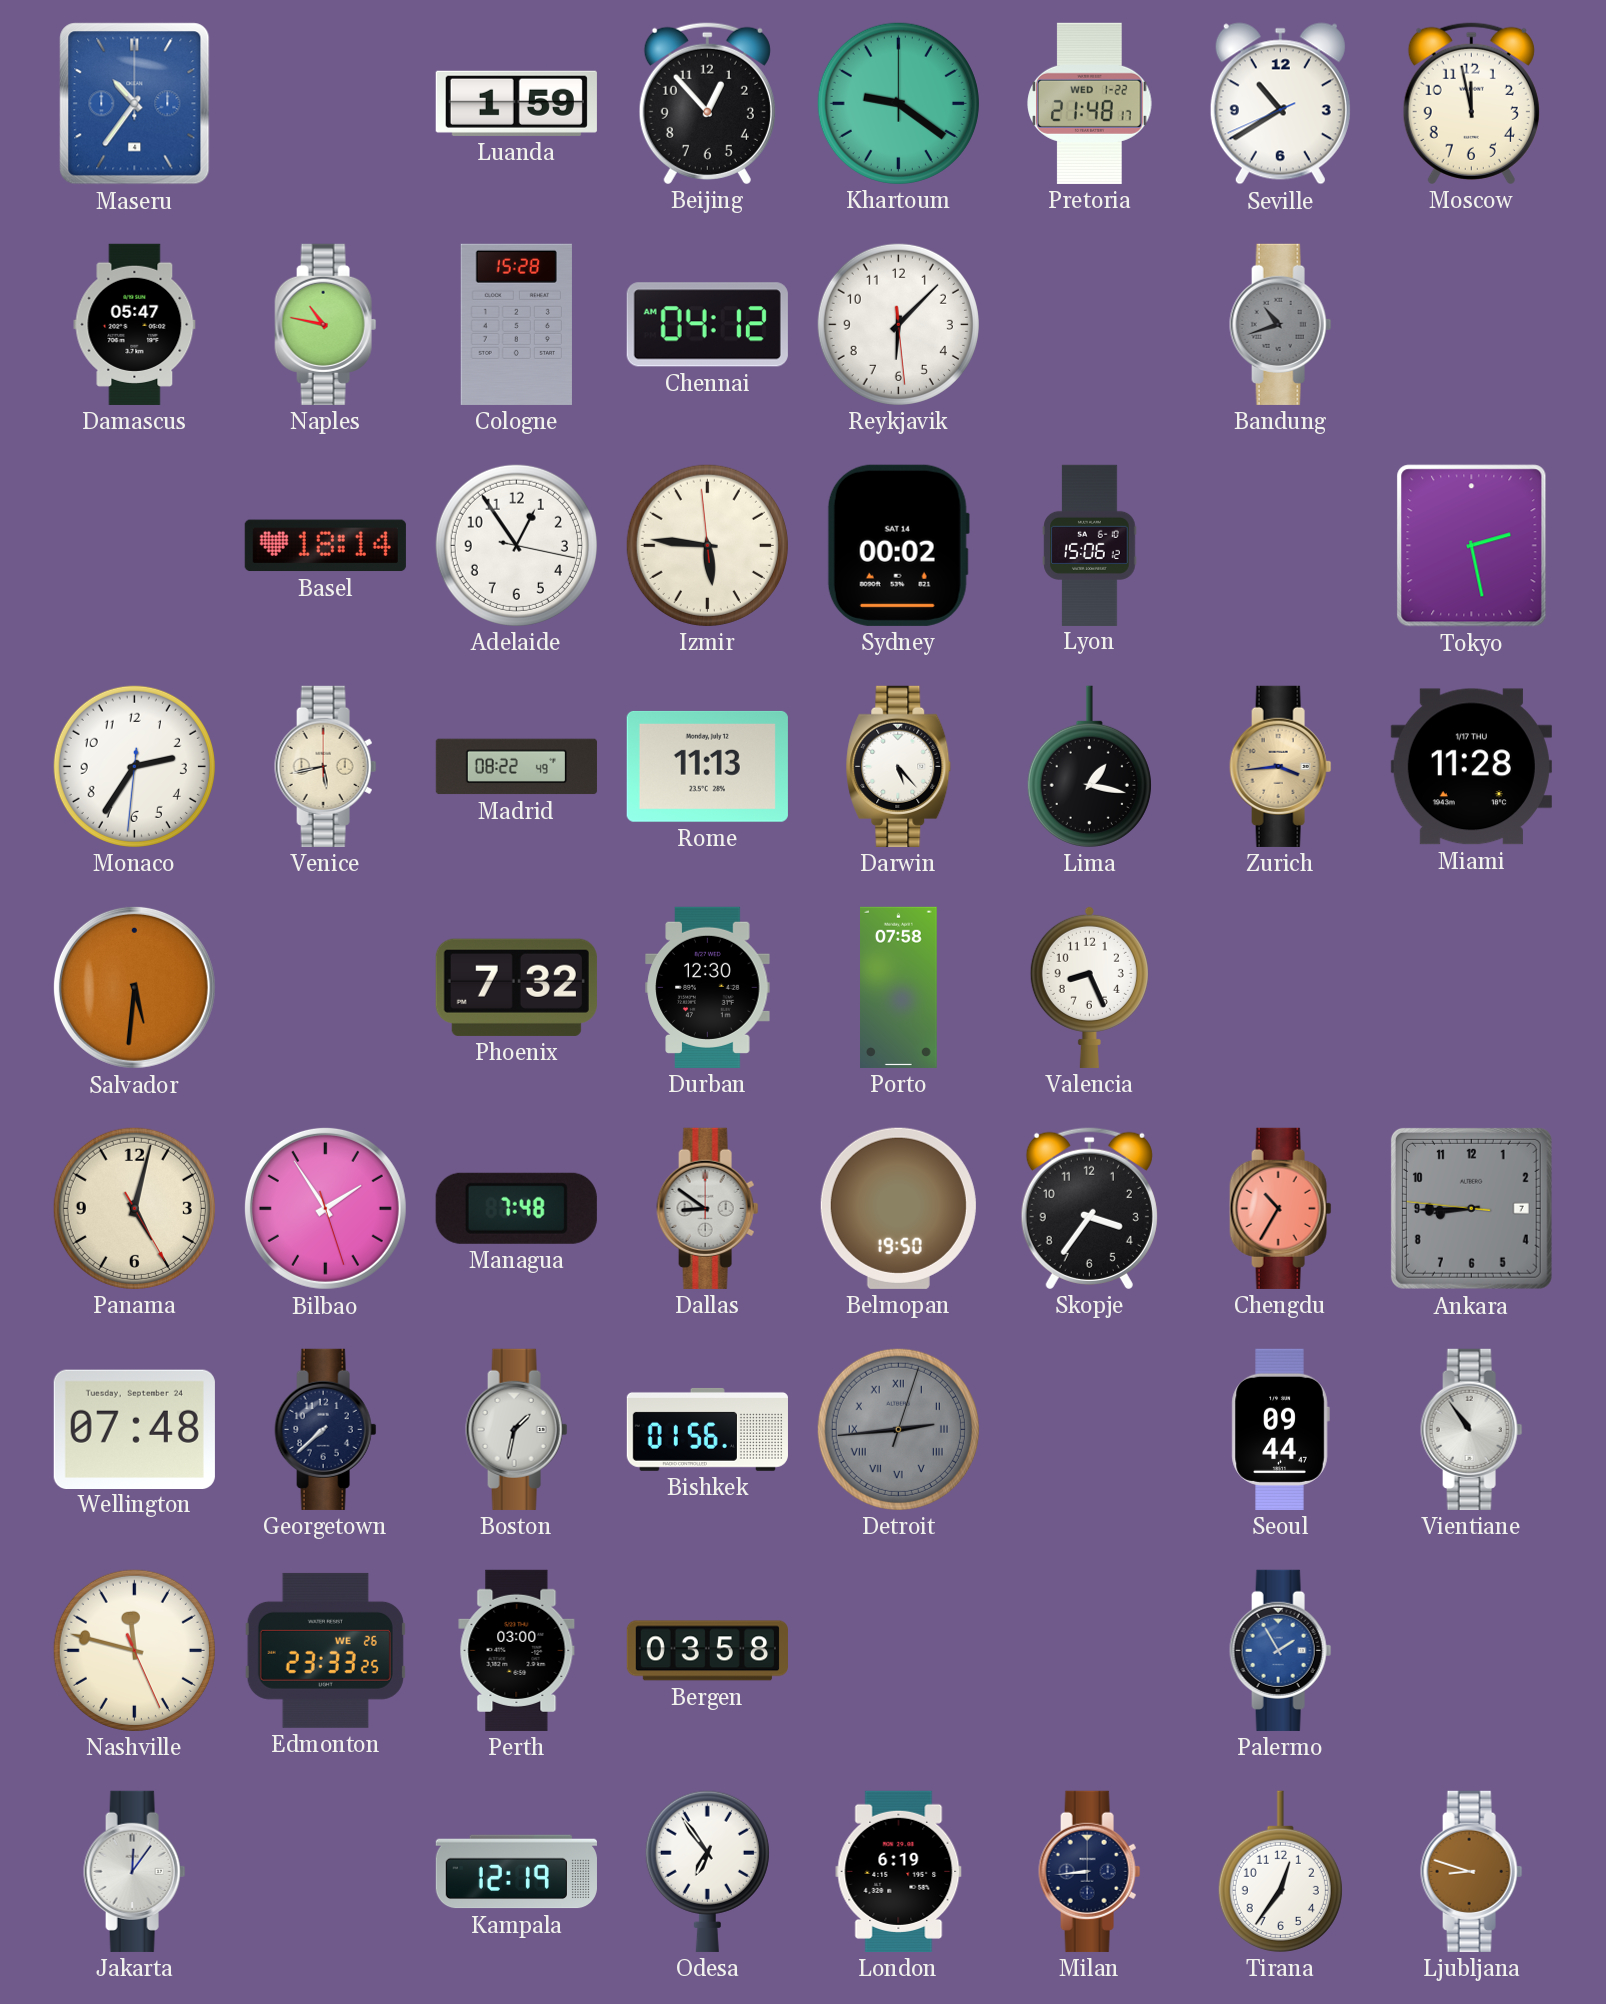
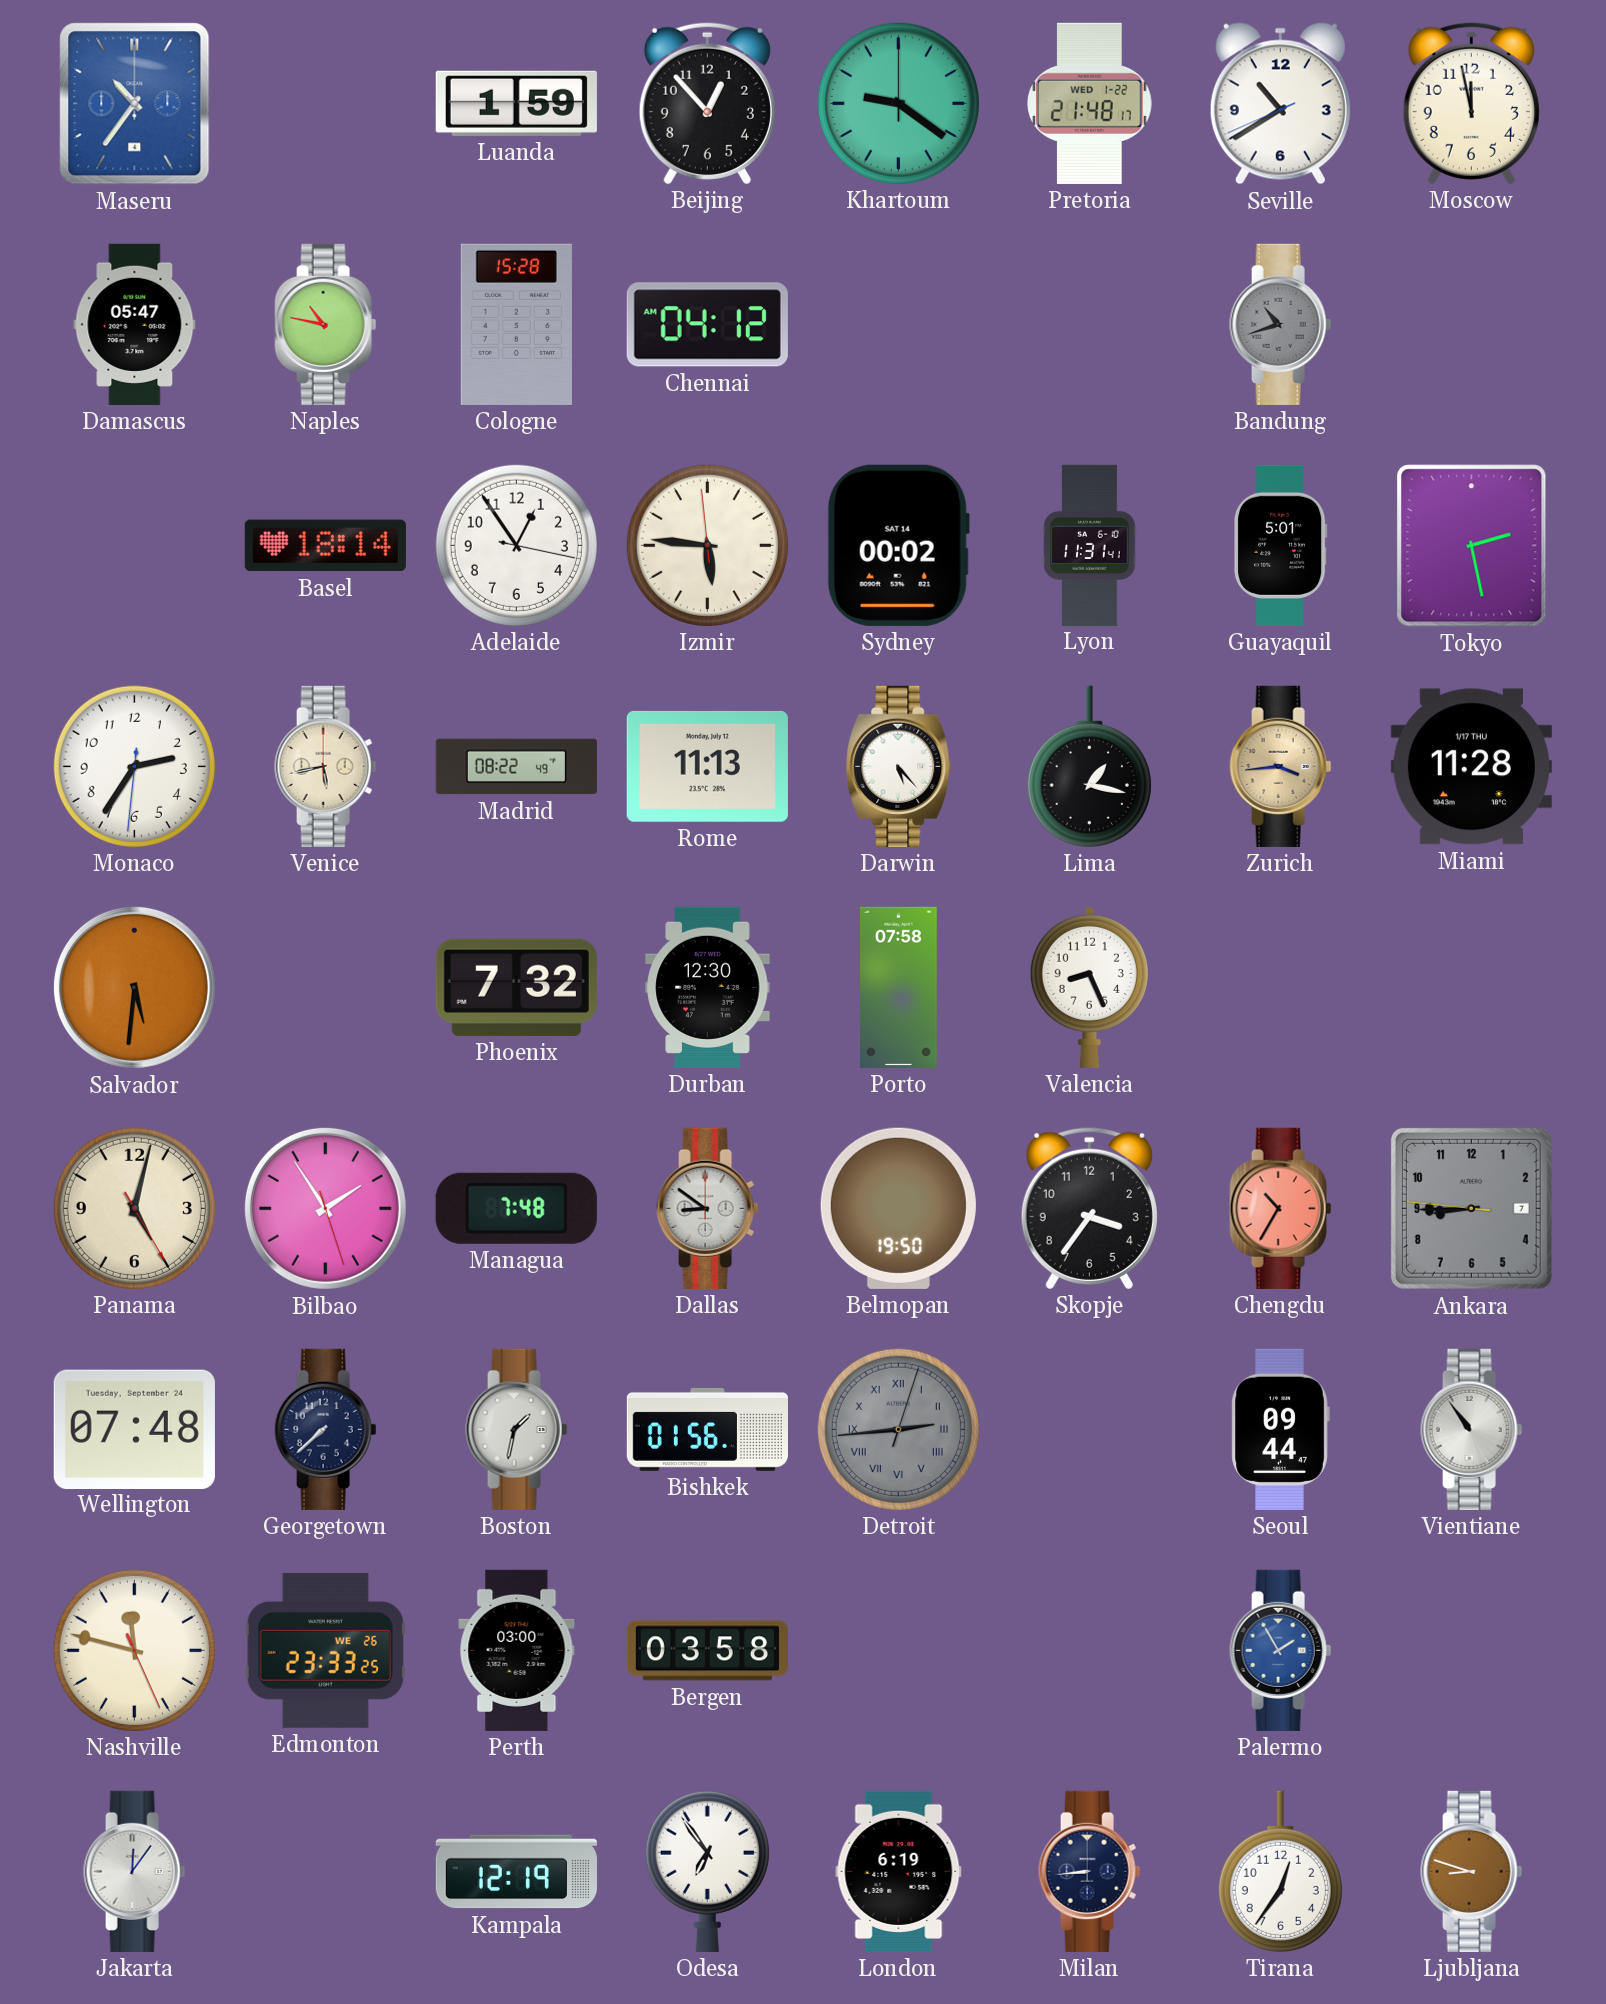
Reykjavik: 6:07 -> none (898, 324)
Lyon: 15:06 -> 11:31 (1090, 545)
Guayaquil: none -> 5:01 (1280, 545)
